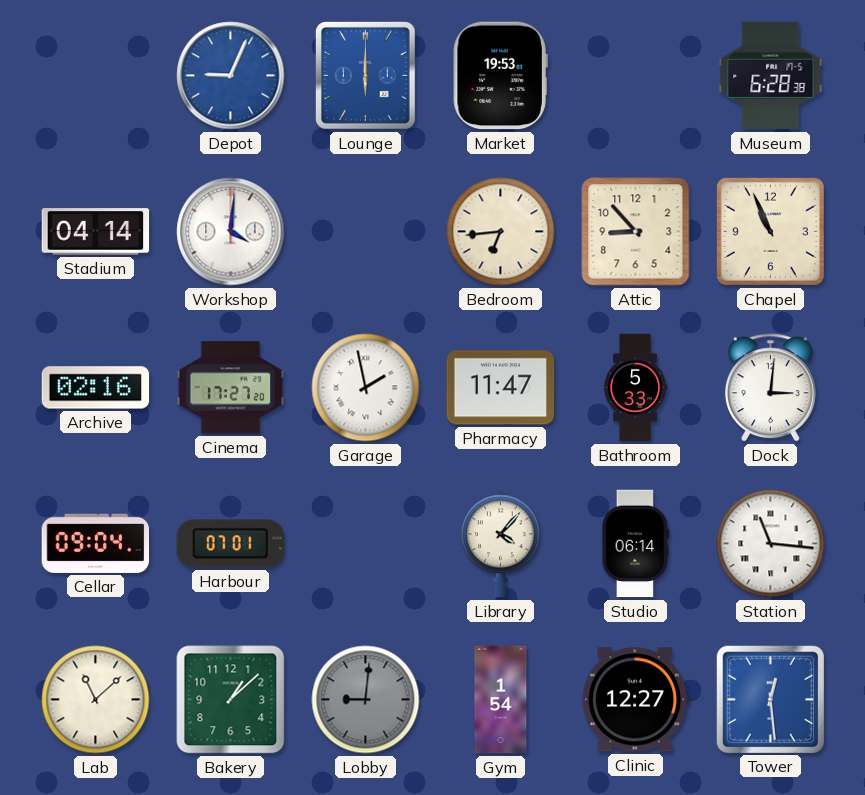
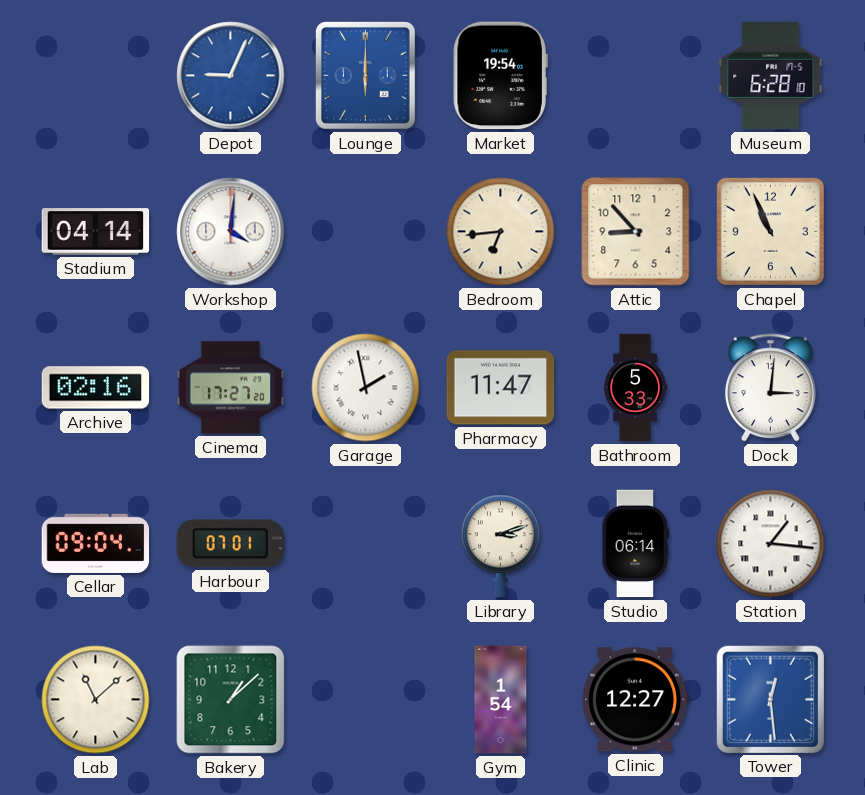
Market: 19:53 -> 19:54 (500, 76)
Museum: 6:28:38 -> 6:28:10 (771, 76)
Library: 4:07 -> 3:12 (501, 544)
Station: 11:16 -> 1:16 (771, 544)
Lobby: 9:01 -> none (366, 700)
